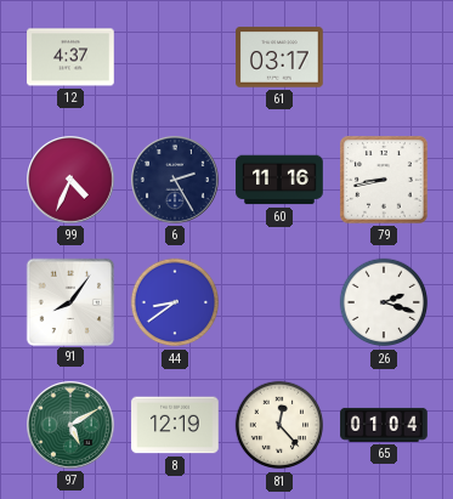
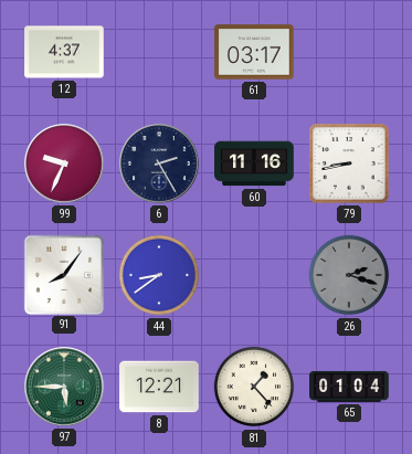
99: 4:34 -> 9:34 (65, 165)
26 dial: white -> grey (349, 275)
97: 5:10 -> 5:45 (65, 388)
8: 12:19 -> 12:21 (159, 387)
81: 12:23 -> 1:23 (254, 387)
